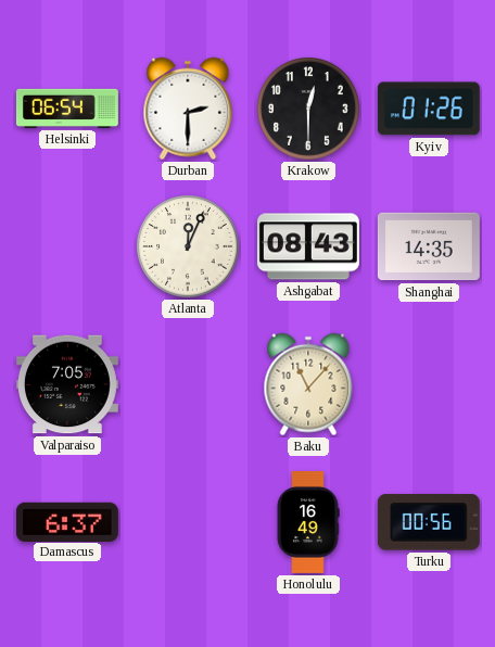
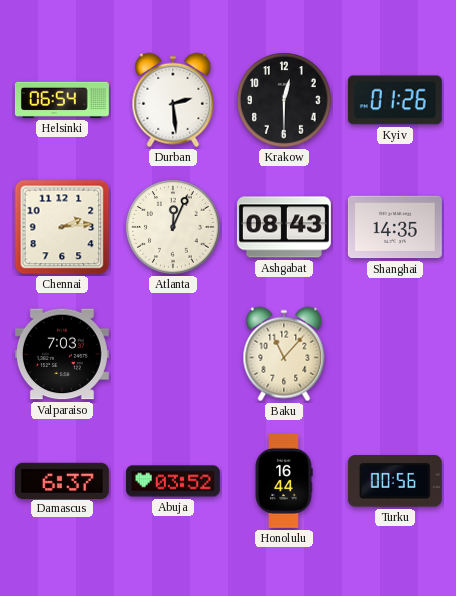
Durban: 2:30 -> 2:29 (173, 100)
Chennai: none -> 2:14 (62, 227)
Valparaiso: 7:05 -> 7:03 (62, 354)
Abuja: none -> 03:52 (173, 481)
Honolulu: 16:49 -> 16:44 (284, 481)
